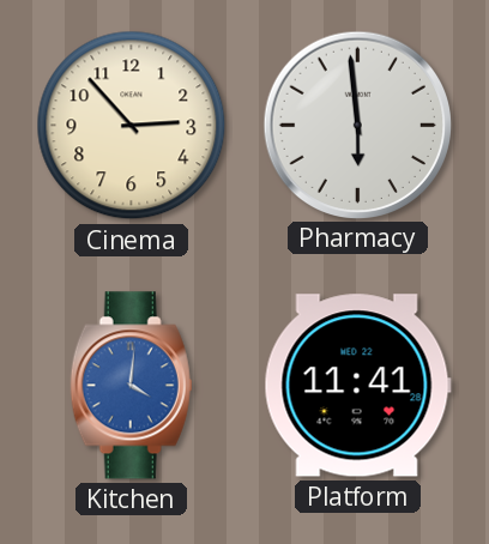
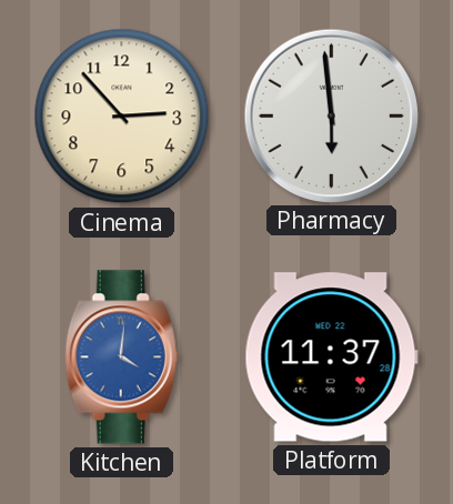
Platform: 11:41 -> 11:37 (331, 357)
